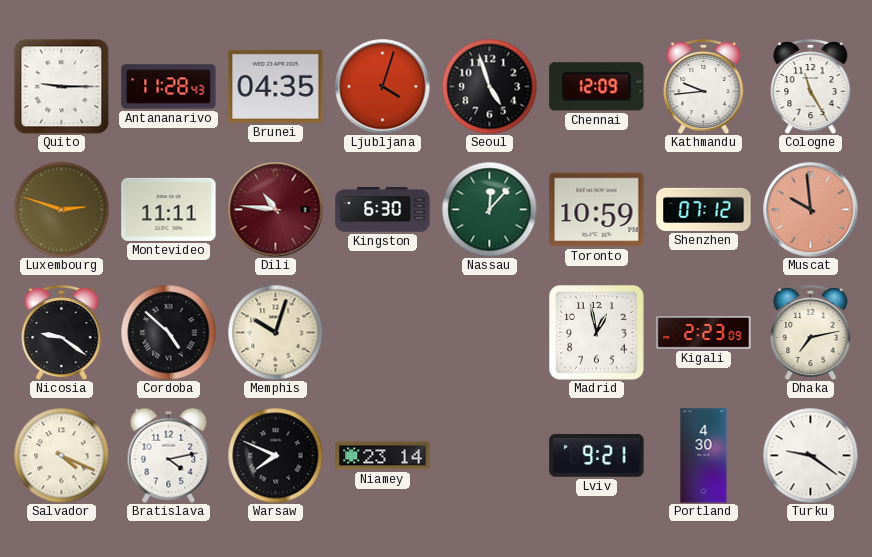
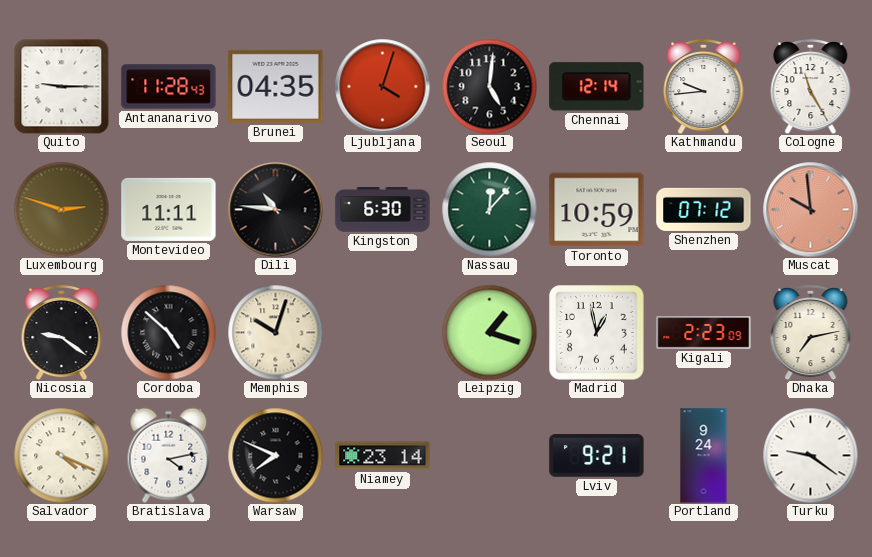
Seoul: 4:57 -> 5:01 (489, 86)
Chennai: 12:09 -> 12:14 (597, 87)
Dili dial: burgundy -> black (275, 209)
Leipzig: none -> 1:18 (489, 332)
Portland: 4:30 -> 9:24 (704, 456)
